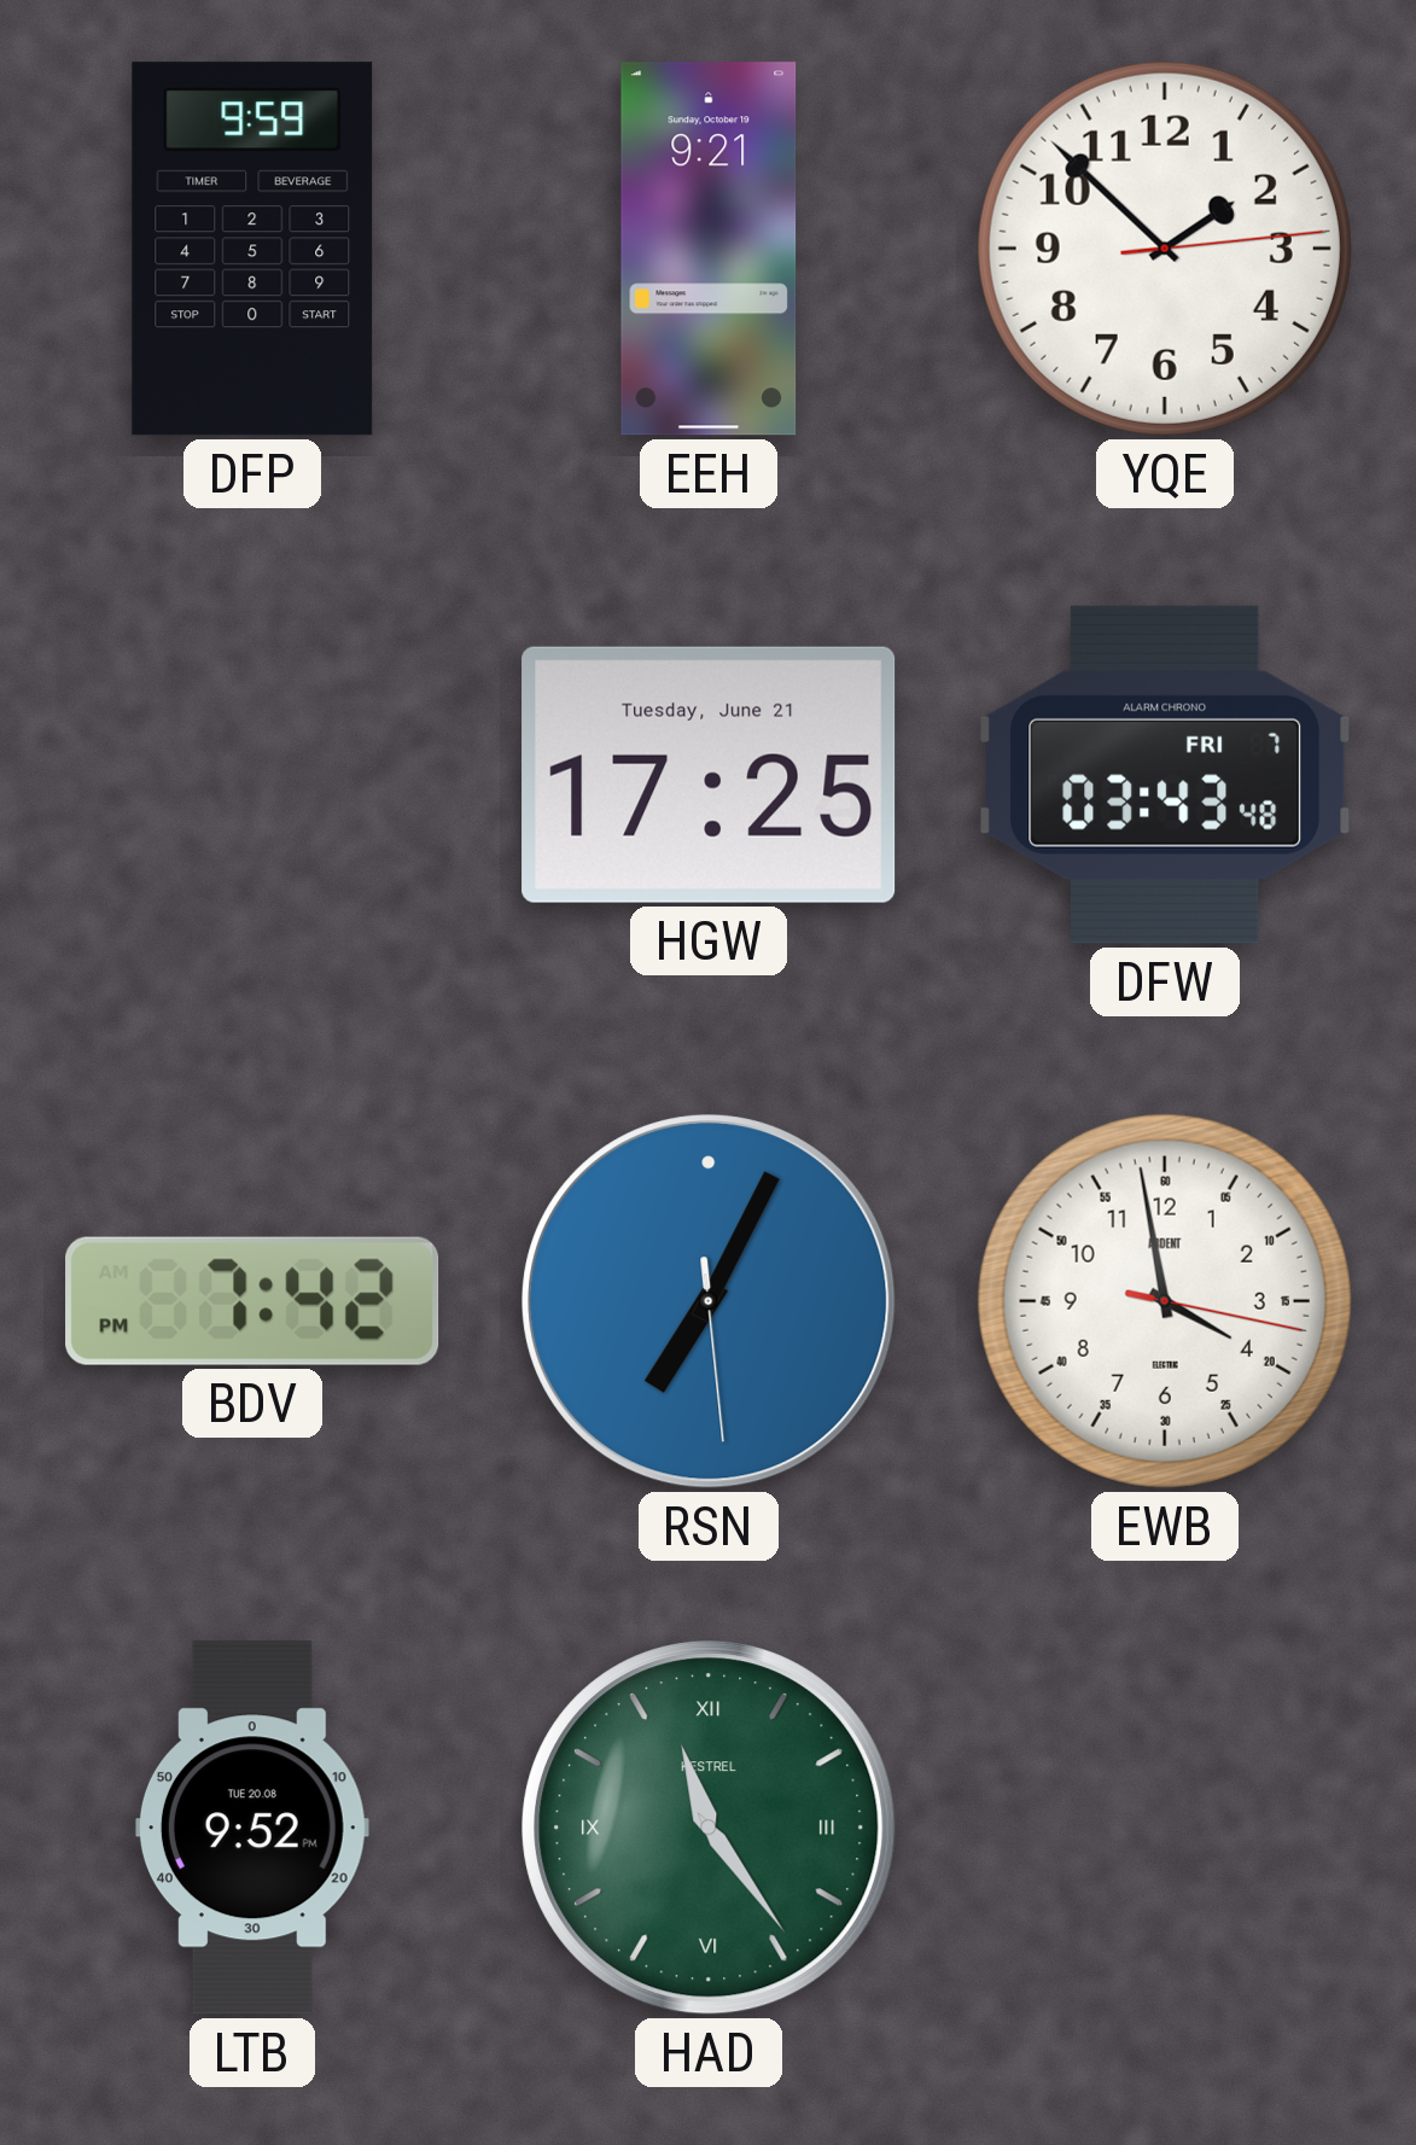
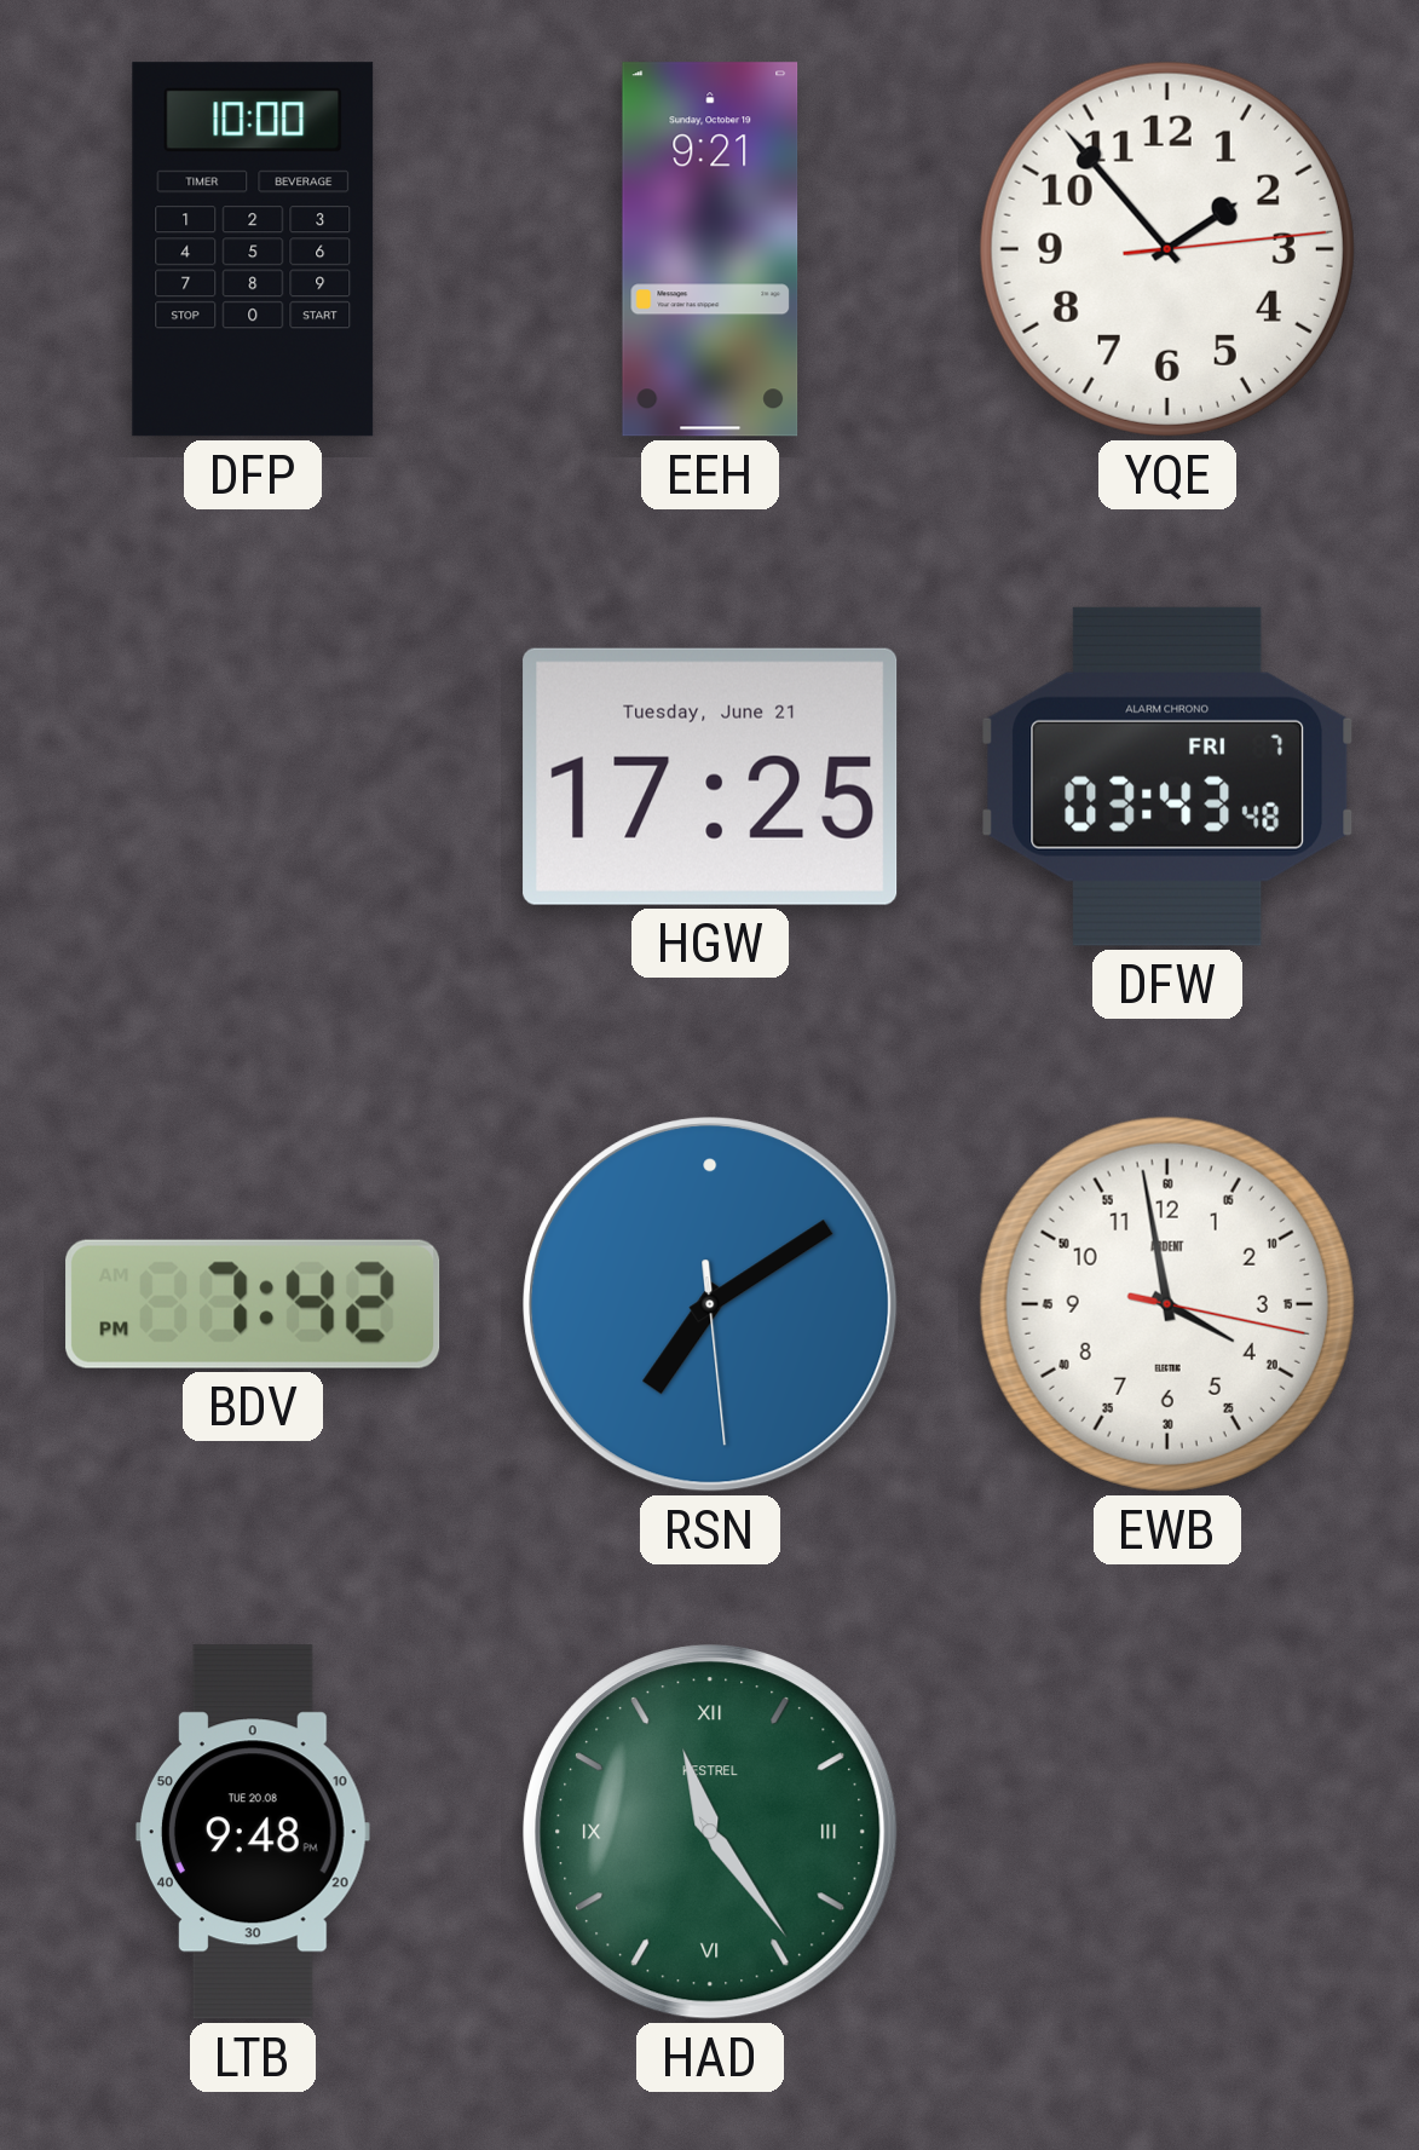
DFP: 9:59 -> 10:00 (253, 249)
YQE: 1:52 -> 1:53 (1167, 249)
RSN: 7:04 -> 7:09 (710, 1304)
LTB: 9:52 -> 9:48 (253, 1832)
